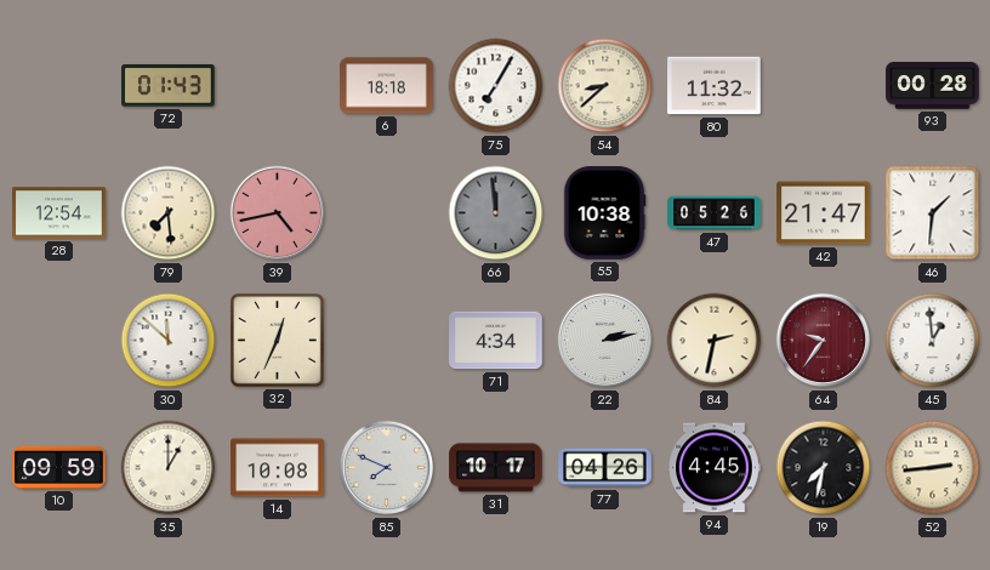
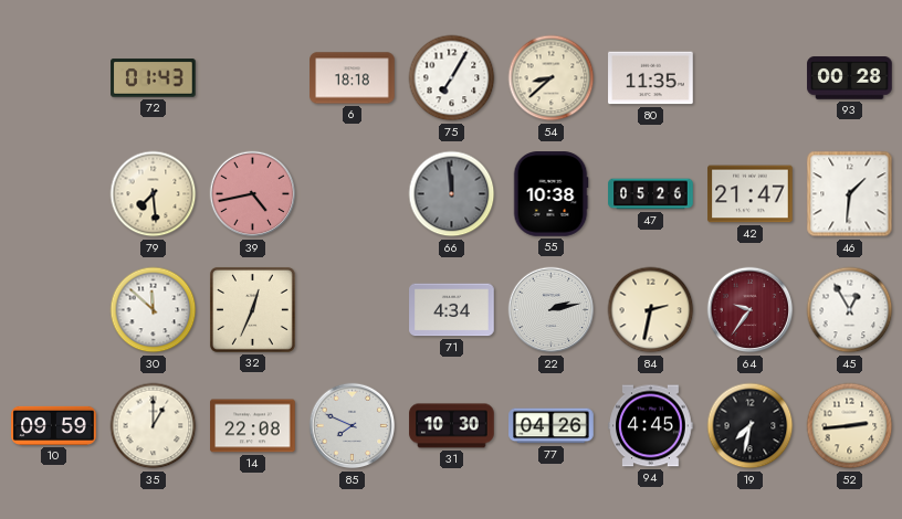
80: 11:32 -> 11:35 (651, 78)
28: 12:54 -> none (59, 213)
45: 12:59 -> 12:55 (850, 310)
14: 10:08 -> 22:08 (253, 426)
31: 10:17 -> 10:30 (452, 426)
